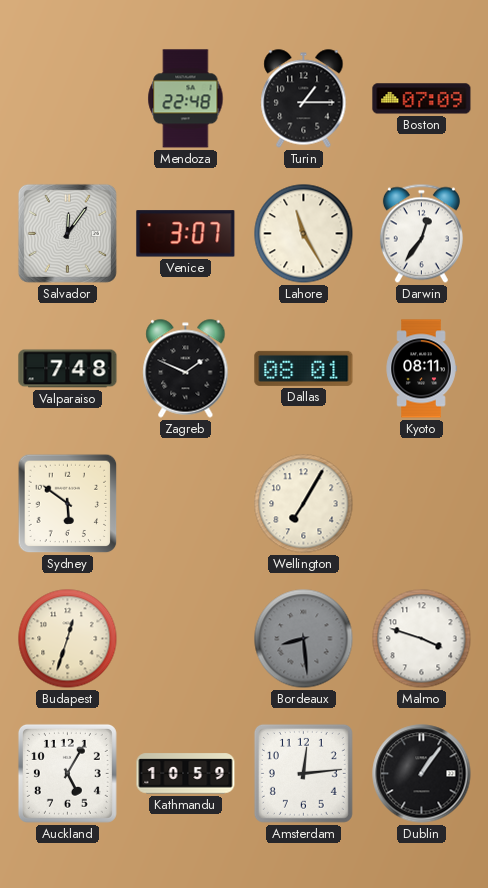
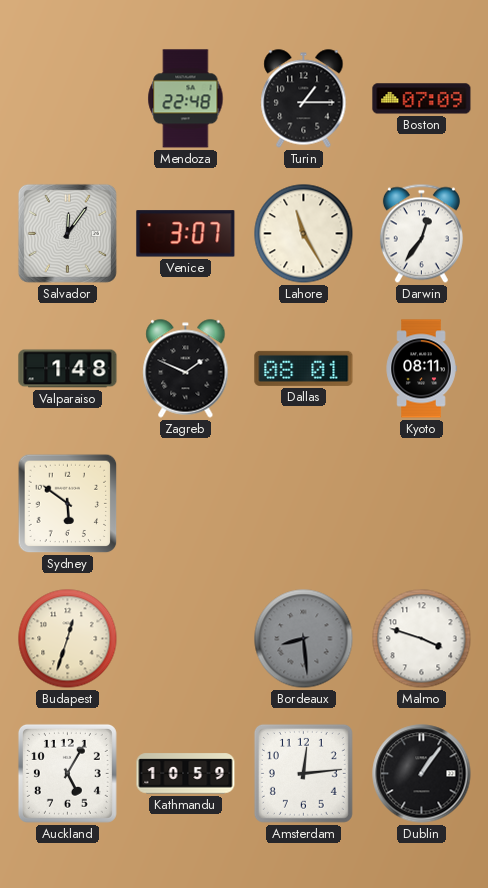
Valparaiso: 7:48 -> 1:48 (68, 369)
Wellington: 7:05 -> none (304, 504)
